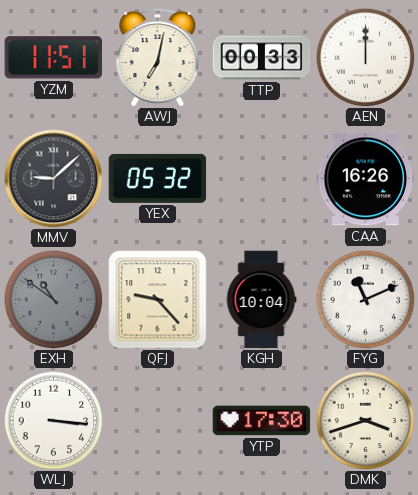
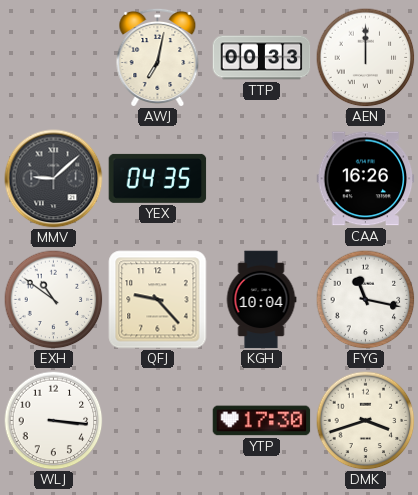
YZM: 11:51 -> none (54, 58)
YEX: 05:32 -> 04:35 (158, 178)
EXH dial: grey -> white (54, 300)
FYG: 11:11 -> 11:17 (366, 300)
